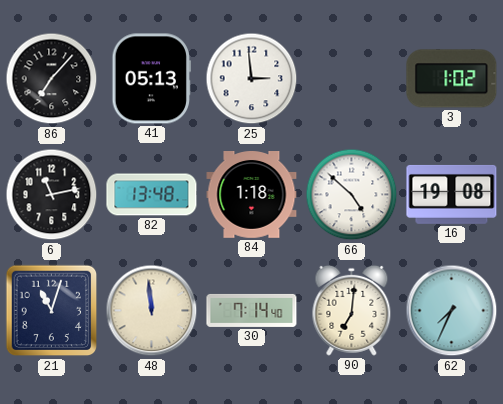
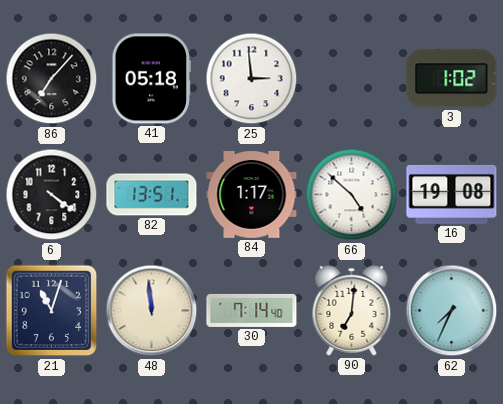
41: 05:13 -> 05:18 (151, 79)
6: 11:13 -> 4:21 (52, 195)
82: 13:48 -> 13:51 (152, 195)
84: 1:18 -> 1:17 (252, 195)
